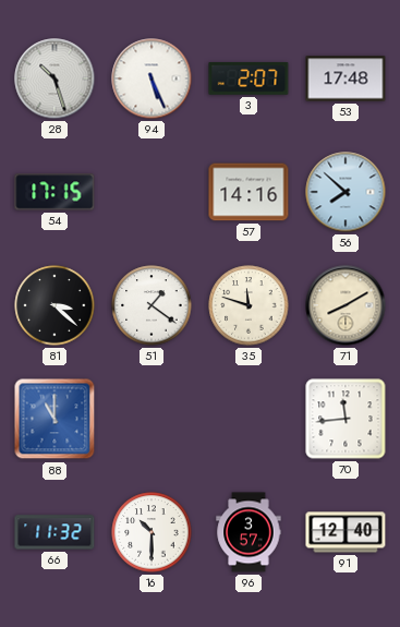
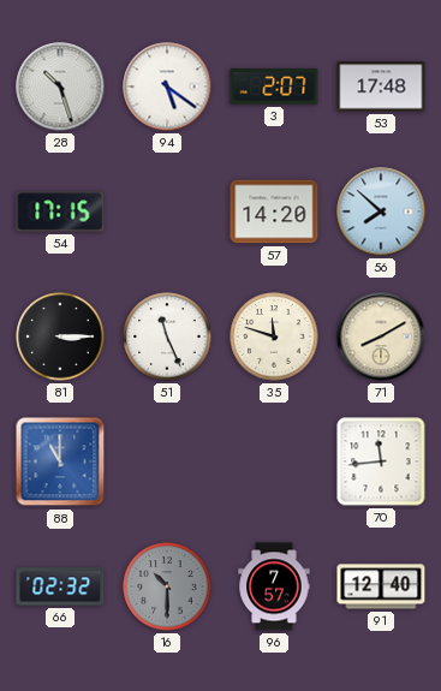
94: 5:26 -> 5:21 (167, 87)
57: 14:16 -> 14:20 (274, 212)
81: 3:22 -> 3:15 (60, 336)
51: 1:21 -> 11:26 (167, 336)
66: 11:32 -> 02:32 (60, 586)
16 dial: white -> grey (167, 586)
96: 3:57 -> 7:57 (274, 586)
